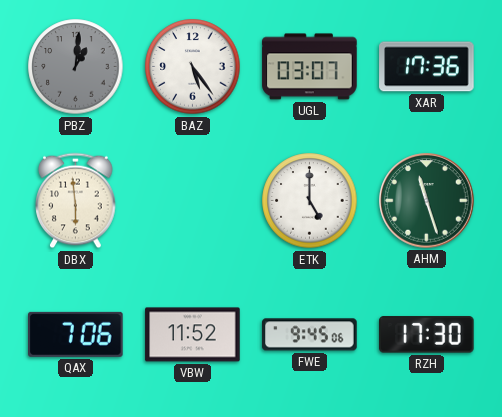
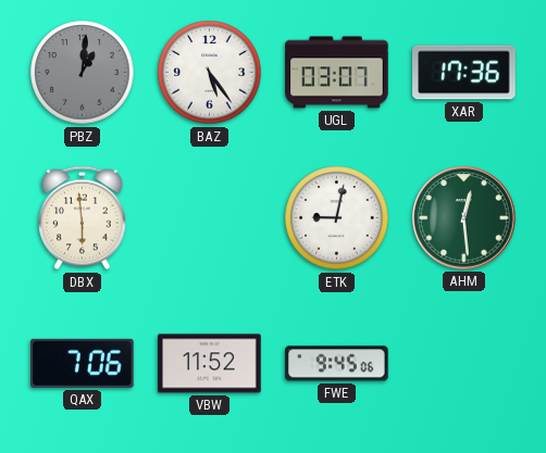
ETK: 5:00 -> 9:02 (337, 218)
AHM: 11:27 -> 12:29 (464, 218)
RZH: 17:30 -> none (427, 335)
